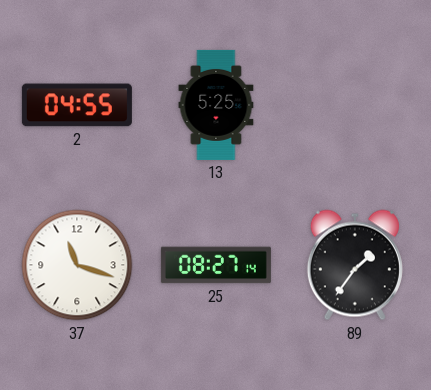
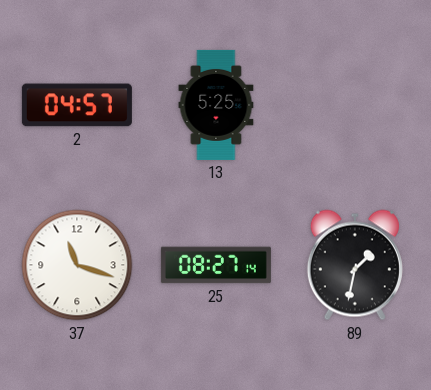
2: 04:55 -> 04:57 (77, 105)
89: 1:36 -> 1:32 (355, 265)
